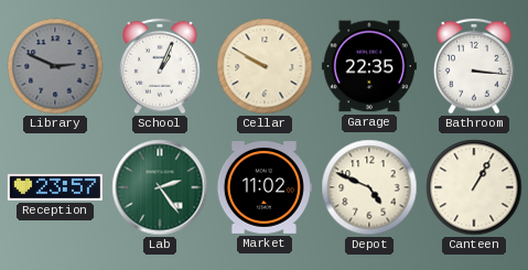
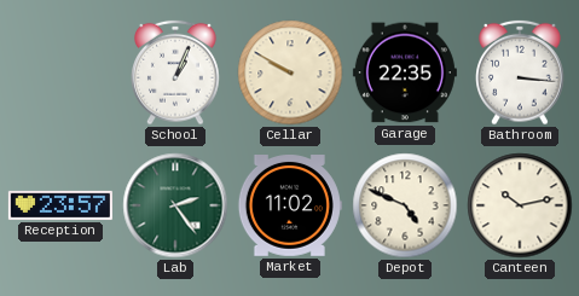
Library: 2:49 -> none (55, 66)
Canteen: 1:05 -> 10:13 (520, 205)
